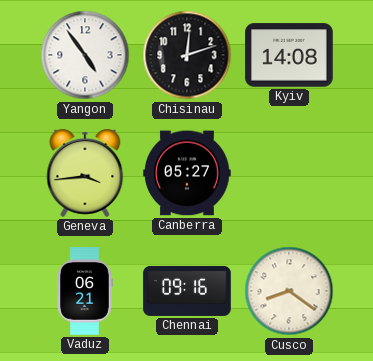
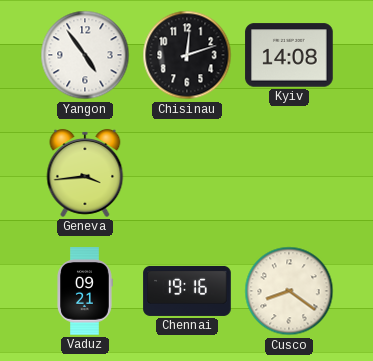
Canberra: 05:27 -> none (187, 173)
Vaduz: 06:21 -> 09:21 (85, 291)
Chennai: 09:16 -> 19:16 (187, 291)
